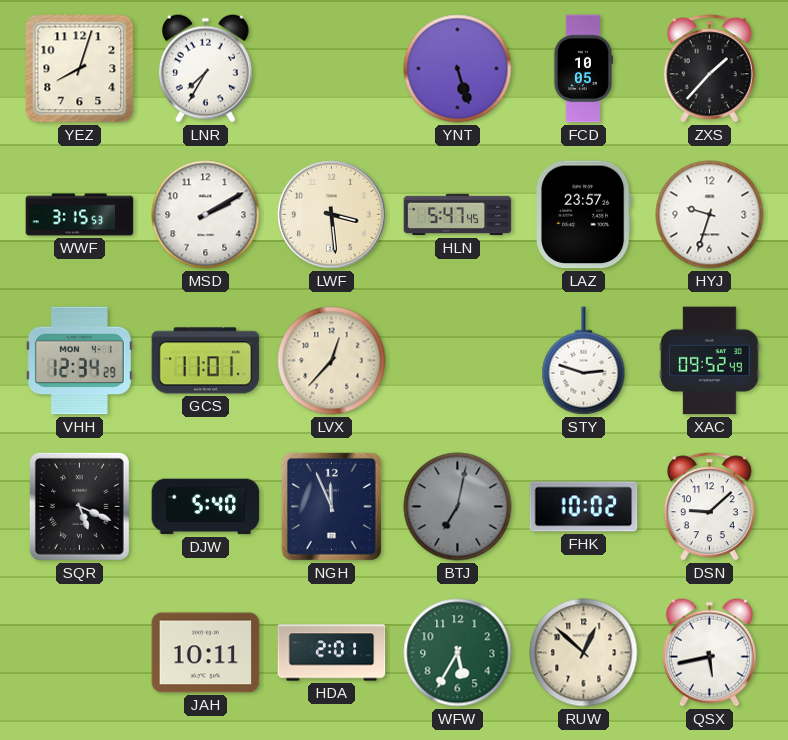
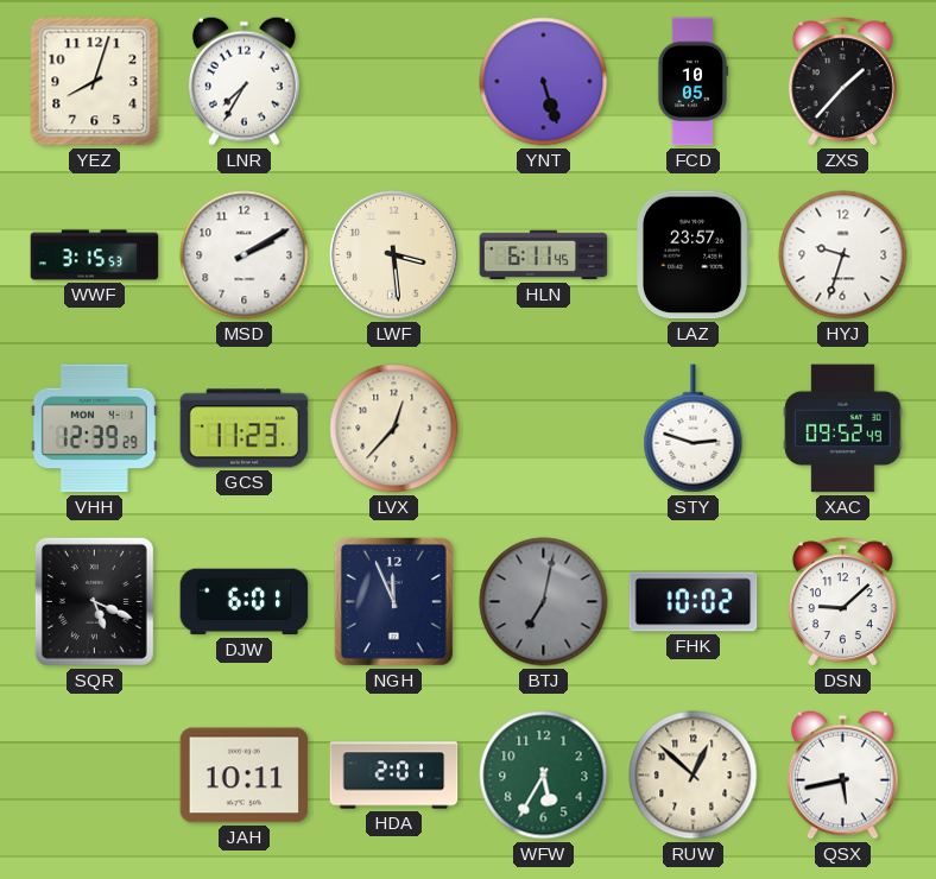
HLN: 5:47 -> 6:11 (544, 255)
VHH: 12:34 -> 12:39 (94, 429)
GCS: 11:01 -> 11:23 (245, 429)
DJW: 5:40 -> 6:01 (245, 602)
